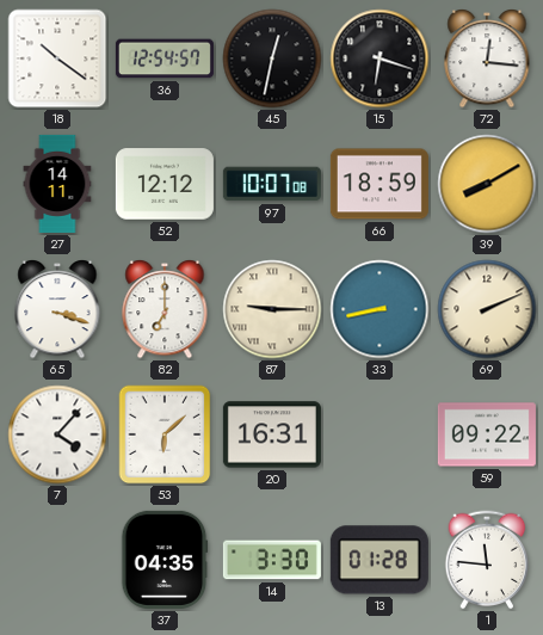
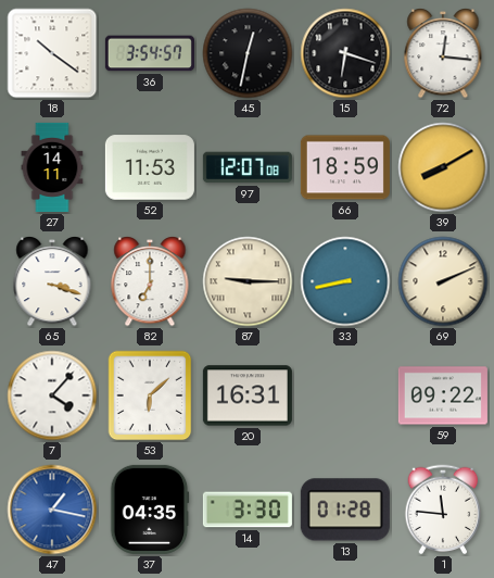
36: 12:54 -> 3:54 (150, 53)
52: 12:12 -> 11:53 (150, 167)
97: 10:07 -> 12:07 (248, 167)
47: none -> 1:17 (52, 510)
